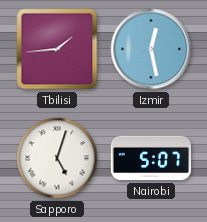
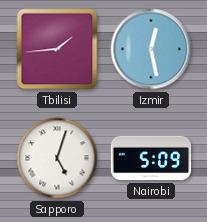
Nairobi: 5:07 -> 5:09 (151, 158)
